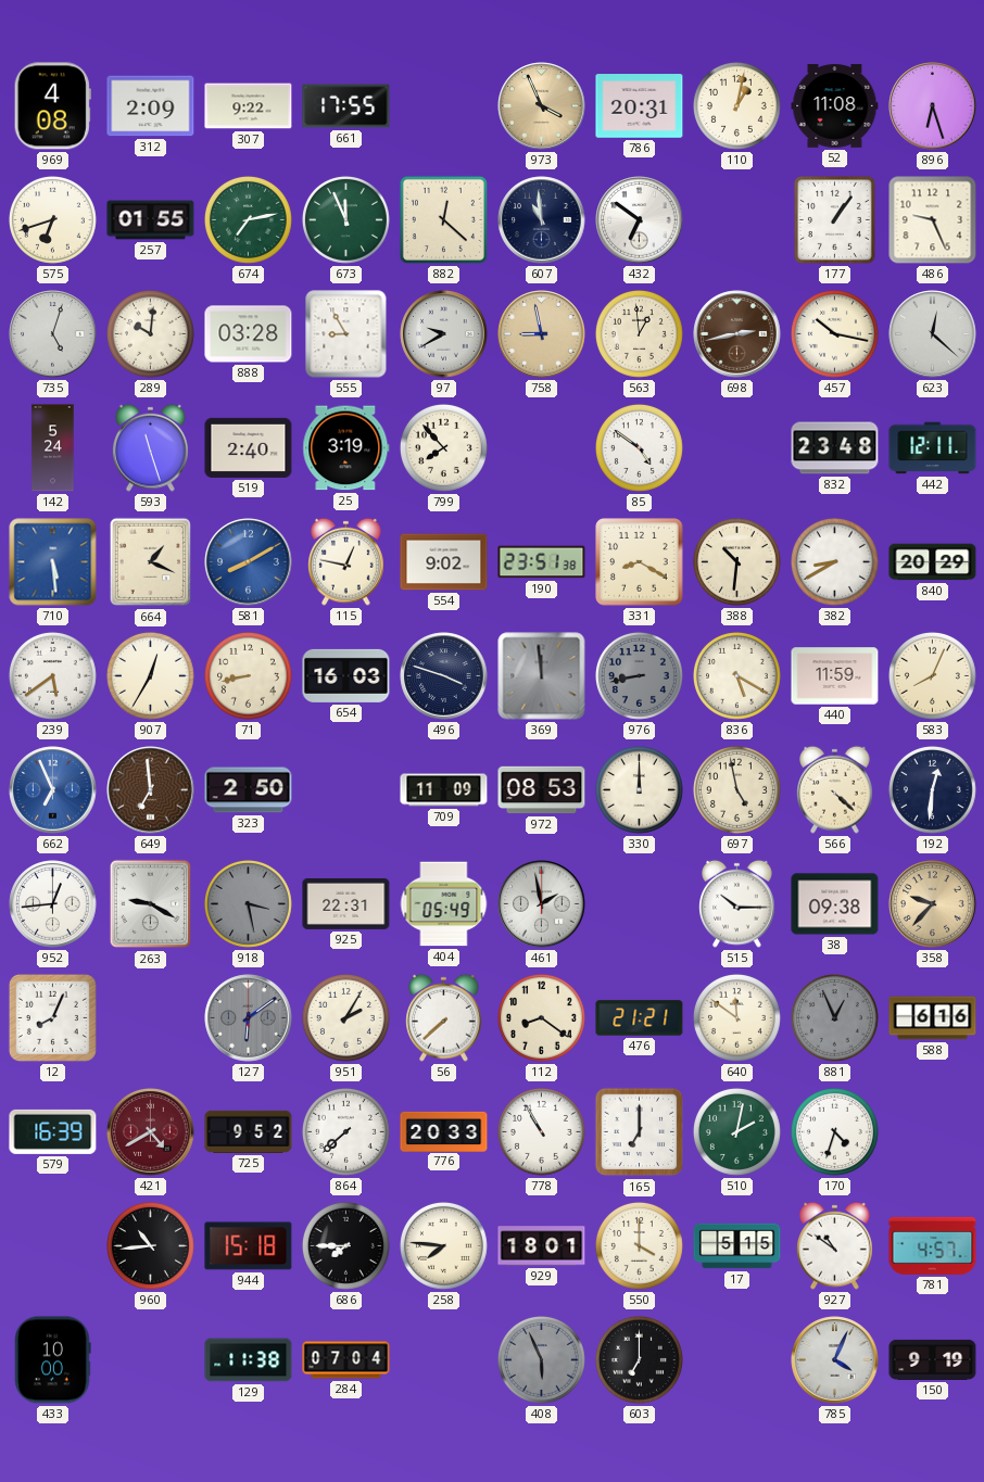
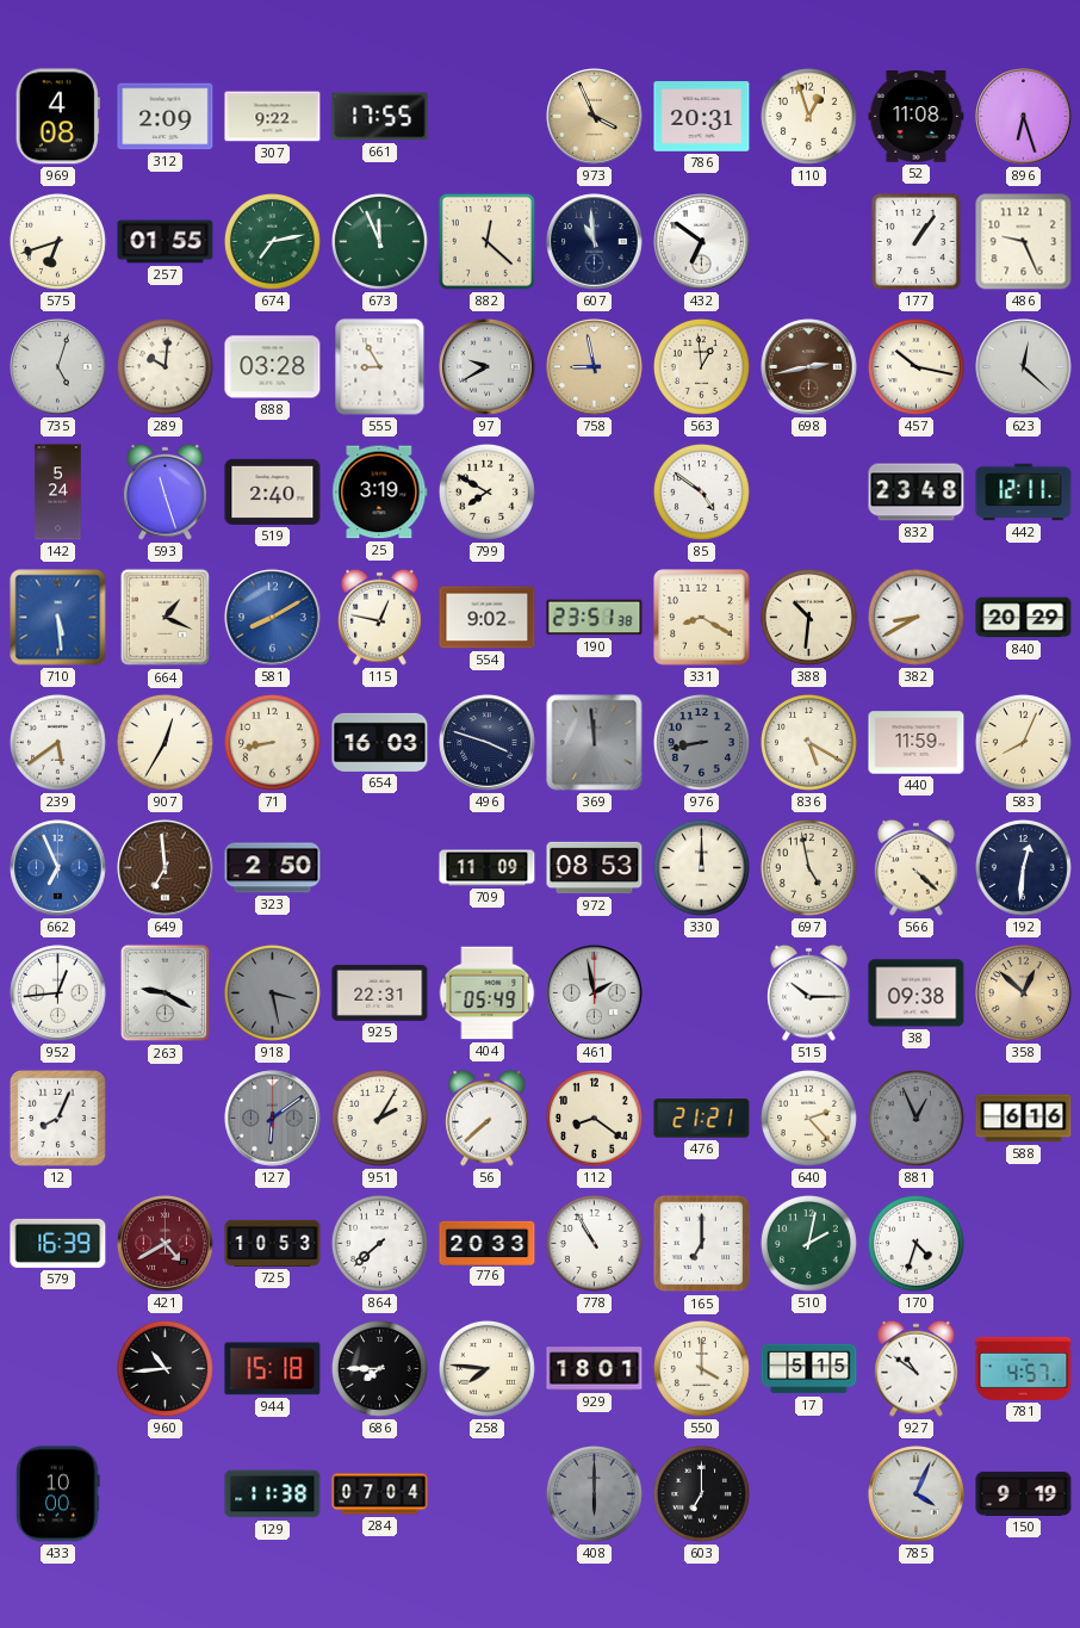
110: 1:02 -> 12:57 (808, 116)
799: 7:53 -> 7:50 (486, 491)
358: 9:37 -> 12:52 (1024, 993)
640: 11:51 -> 2:23 (808, 1118)
725: 9:52 -> 10:53 (273, 1243)
408: 5:56 -> 6:00 (594, 1493)
